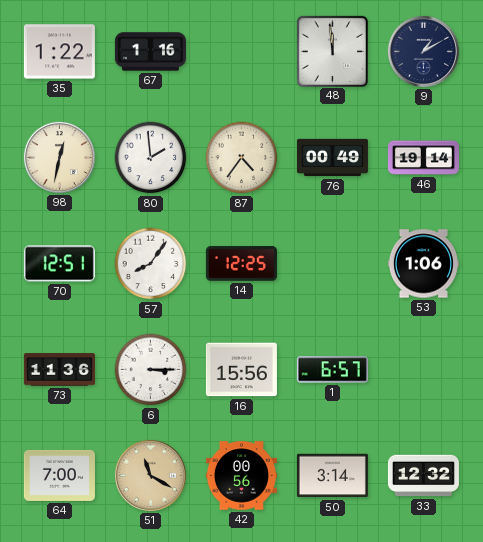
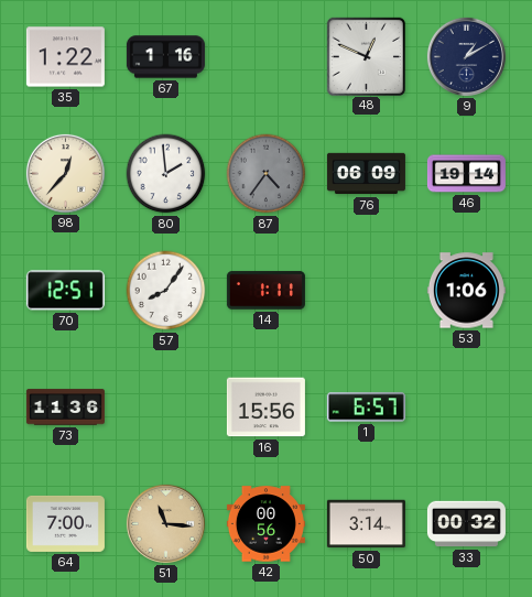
48: 11:59 -> 12:49 (366, 56)
98: 12:32 -> 12:37 (65, 173)
87 dial: cream -> grey (267, 174)
76: 00:49 -> 06:09 (366, 174)
14: 12:25 -> 1:11 (265, 291)
6: 3:15 -> none (151, 370)
51: 11:20 -> 11:16 (165, 523)
33: 12:32 -> 00:32 (466, 524)
